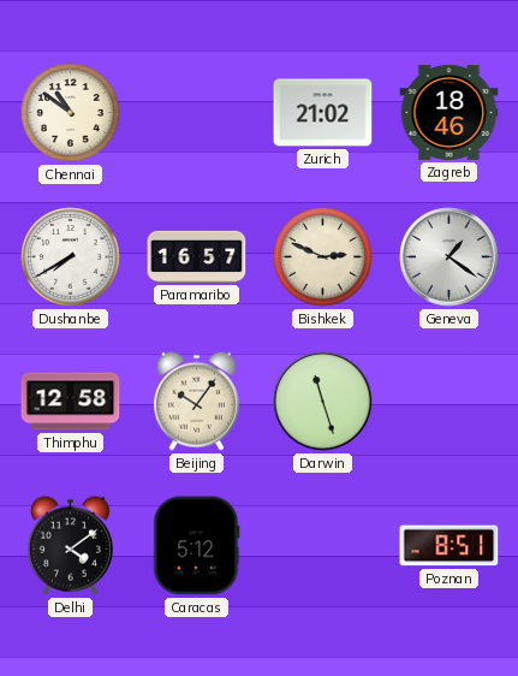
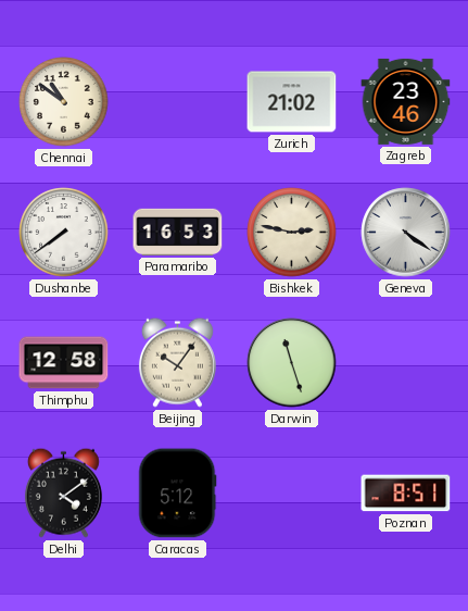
Zagreb: 18:46 -> 23:46 (406, 101)
Dushanbe: 7:40 -> 7:39 (64, 233)
Paramaribo: 16:57 -> 16:53 (178, 232)
Bishkek: 2:49 -> 2:47 (292, 233)
Geneva: 1:21 -> 4:21 (406, 233)
